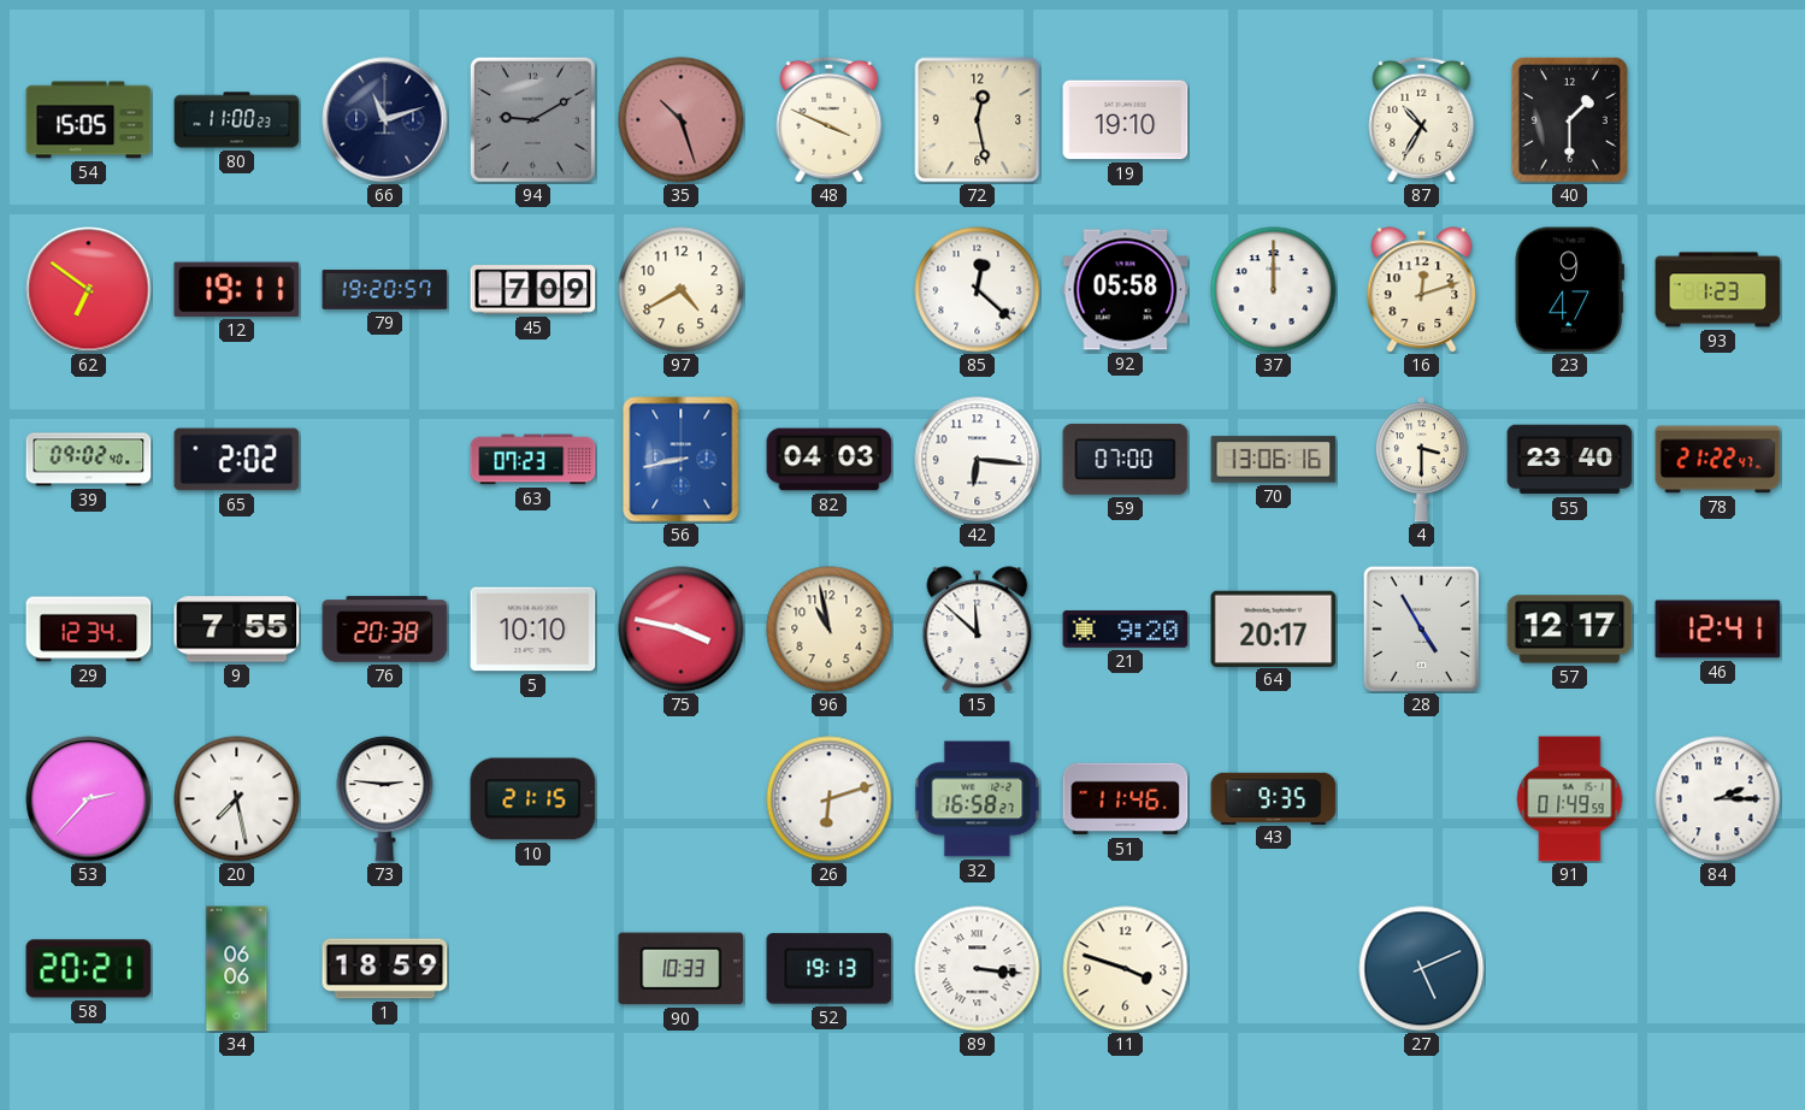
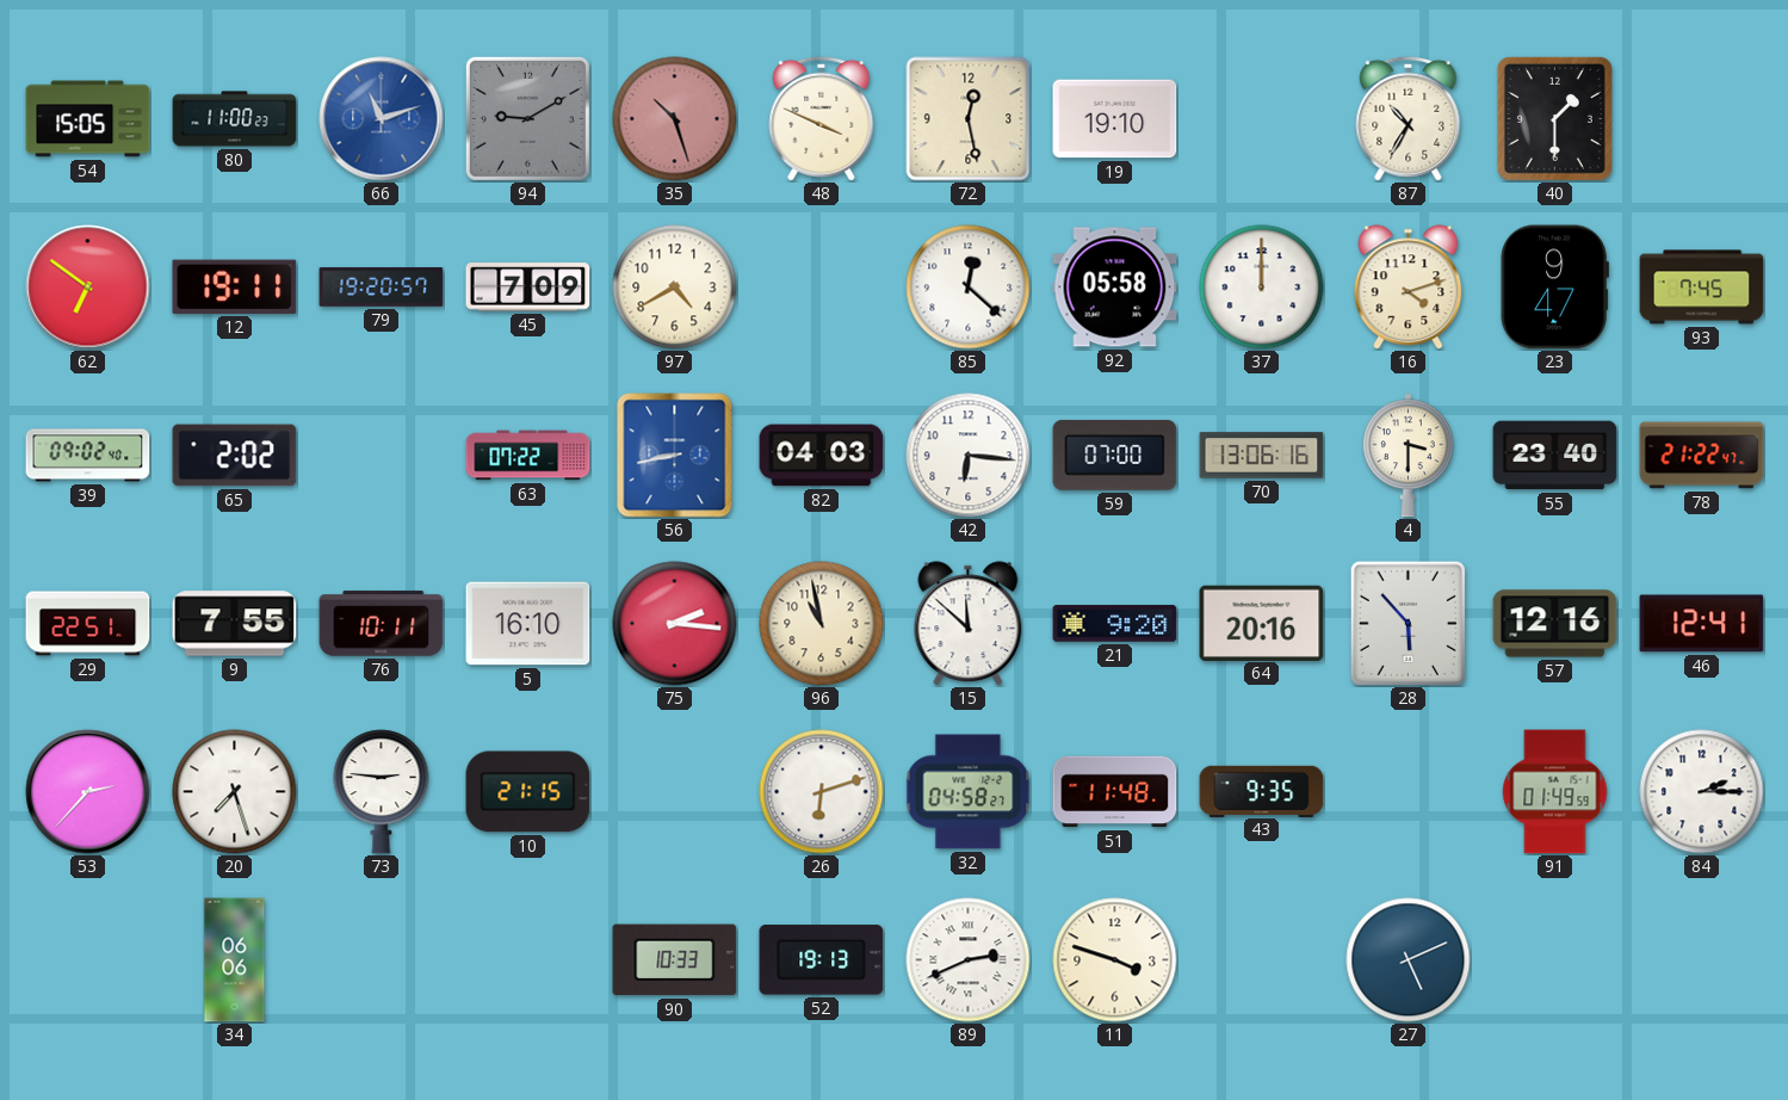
66 dial: navy -> blue (382, 119)
16: 12:12 -> 4:12 (1409, 288)
93: 1:23 -> 7:45 (1702, 288)
63: 07:23 -> 07:22 (528, 456)
29: 12:34 -> 22:51 (88, 624)
76: 20:38 -> 10:11 (382, 624)
5: 10:10 -> 16:10 (528, 624)
75: 3:47 -> 2:16 (675, 624)
64: 20:17 -> 20:16 (1262, 623)
28: 4:55 -> 5:53 (1407, 623)
57: 12:17 -> 12:16 (1555, 624)
20: 7:28 -> 7:27 (235, 792)
32: 16:58 -> 04:58 (969, 792)
51: 11:46 -> 11:48 (1115, 792)
58: 20:21 -> none (89, 969)
1: 18:59 -> none (385, 969)
89: 3:16 -> 2:41 (969, 960)
